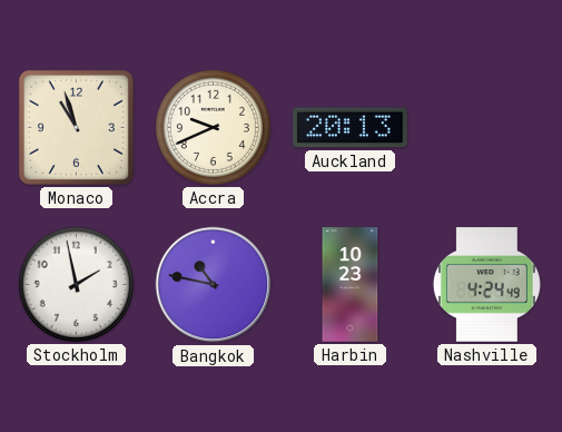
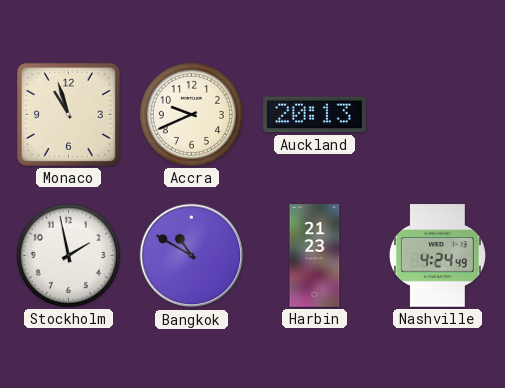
Bangkok: 10:47 -> 10:50 (192, 256)
Harbin: 10:23 -> 21:23 (315, 256)
